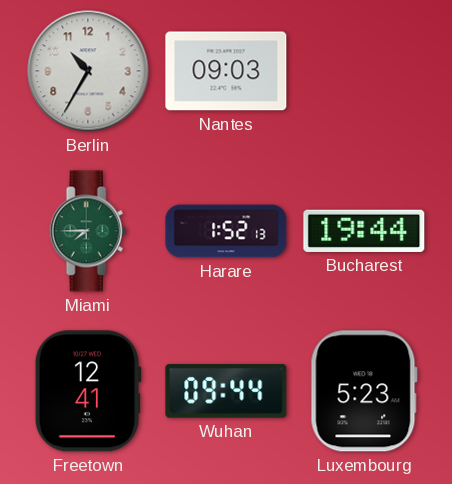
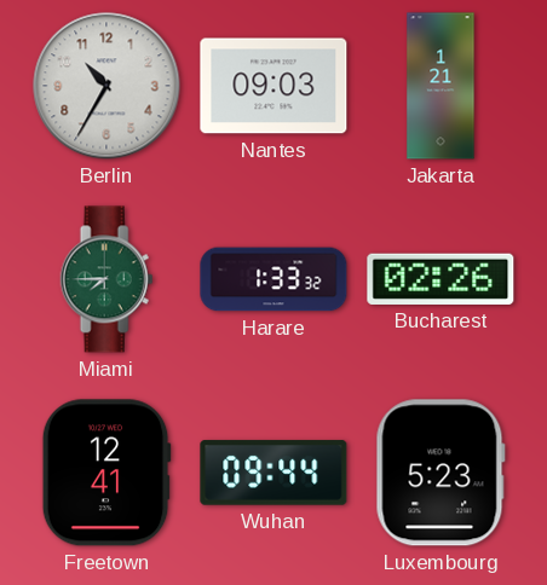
Jakarta: none -> 1:21 (441, 86)
Harare: 1:52 -> 1:33 (273, 279)
Bucharest: 19:44 -> 02:26 (441, 279)
